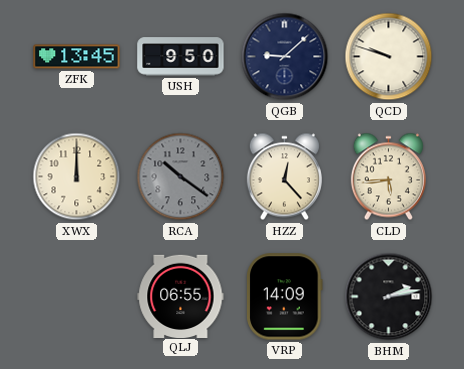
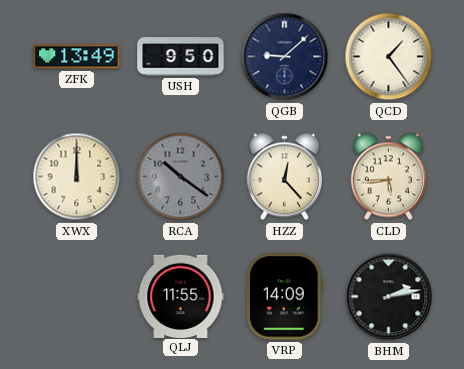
ZFK: 13:45 -> 13:49 (77, 57)
QCD: 9:48 -> 1:24 (389, 57)
QLJ: 06:55 -> 11:55 (181, 296)
